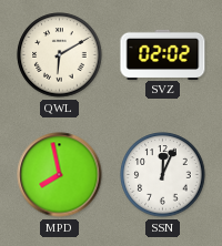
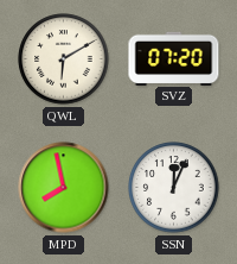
SVZ: 02:02 -> 07:20 (174, 58)
